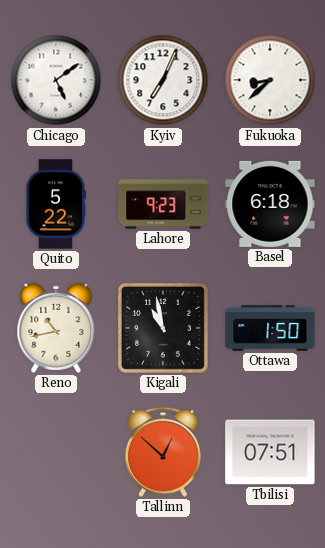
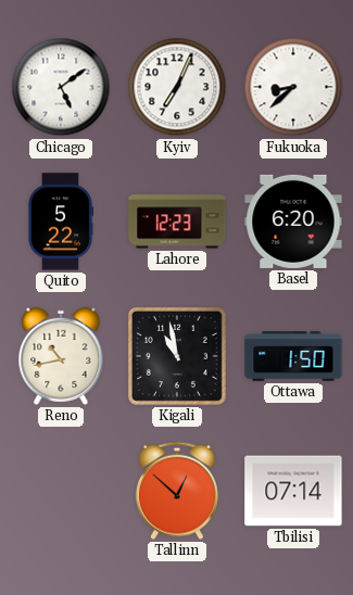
Lahore: 9:23 -> 12:23 (177, 221)
Basel: 6:18 -> 6:20 (293, 221)
Tbilisi: 07:51 -> 07:14 (293, 491)
